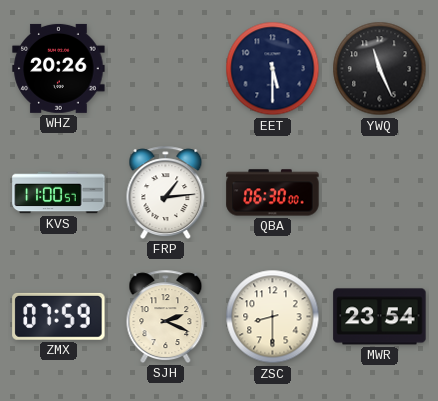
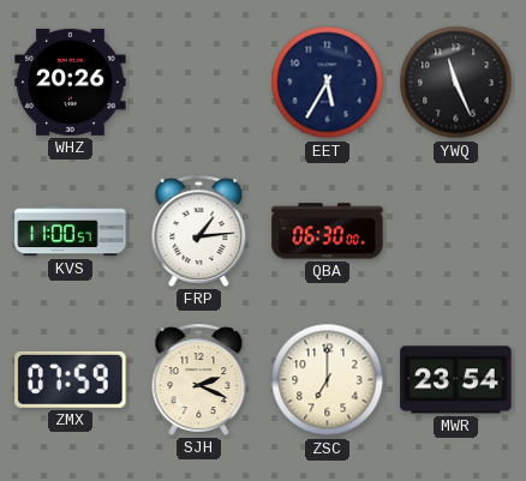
EET: 5:30 -> 5:35 (328, 83)
ZSC: 8:30 -> 7:00 (328, 380)
